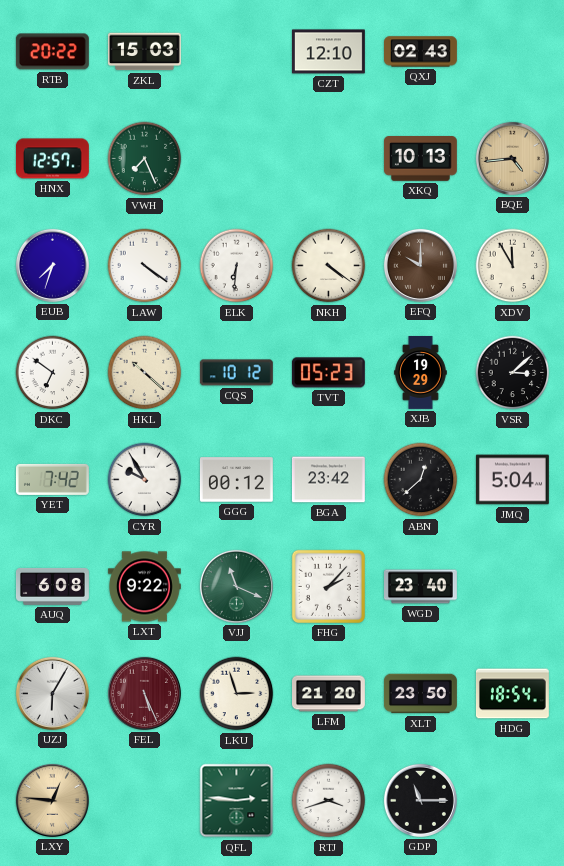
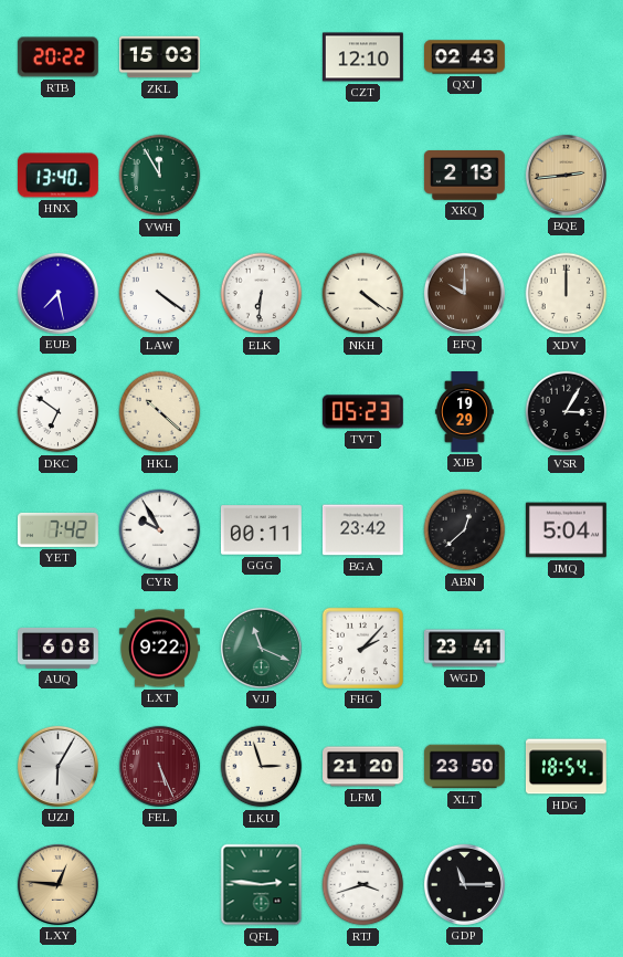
HNX: 12:57 -> 13:40 (57, 176)
VWH: 7:26 -> 11:55 (160, 176)
XKQ: 10:13 -> 2:13 (464, 176)
BQE: 4:44 -> 2:44 (566, 175)
EUB: 7:33 -> 7:28 (57, 293)
XDV: 11:55 -> 12:00 (567, 294)
CQS: 10:12 -> none (236, 373)
VSR: 3:08 -> 3:05 (567, 412)
GGG: 00:12 -> 00:11 (261, 530)
WGD: 23:40 -> 23:41 (465, 649)
